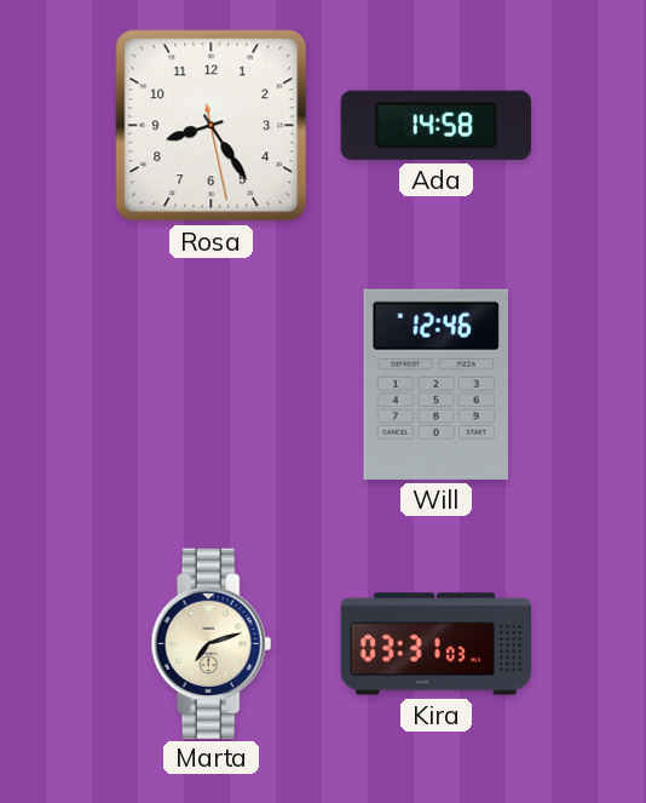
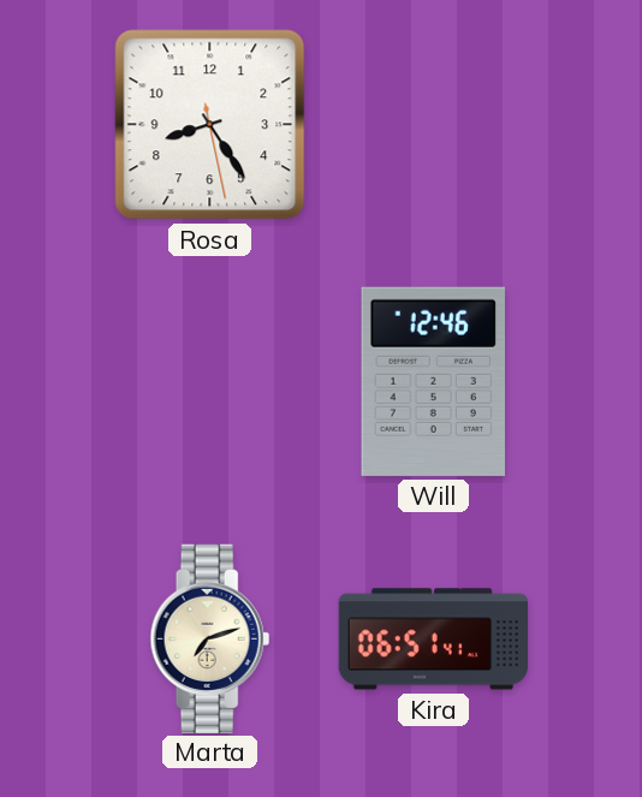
Ada: 14:58 -> none (436, 125)
Kira: 03:31 -> 06:51 (433, 640)
